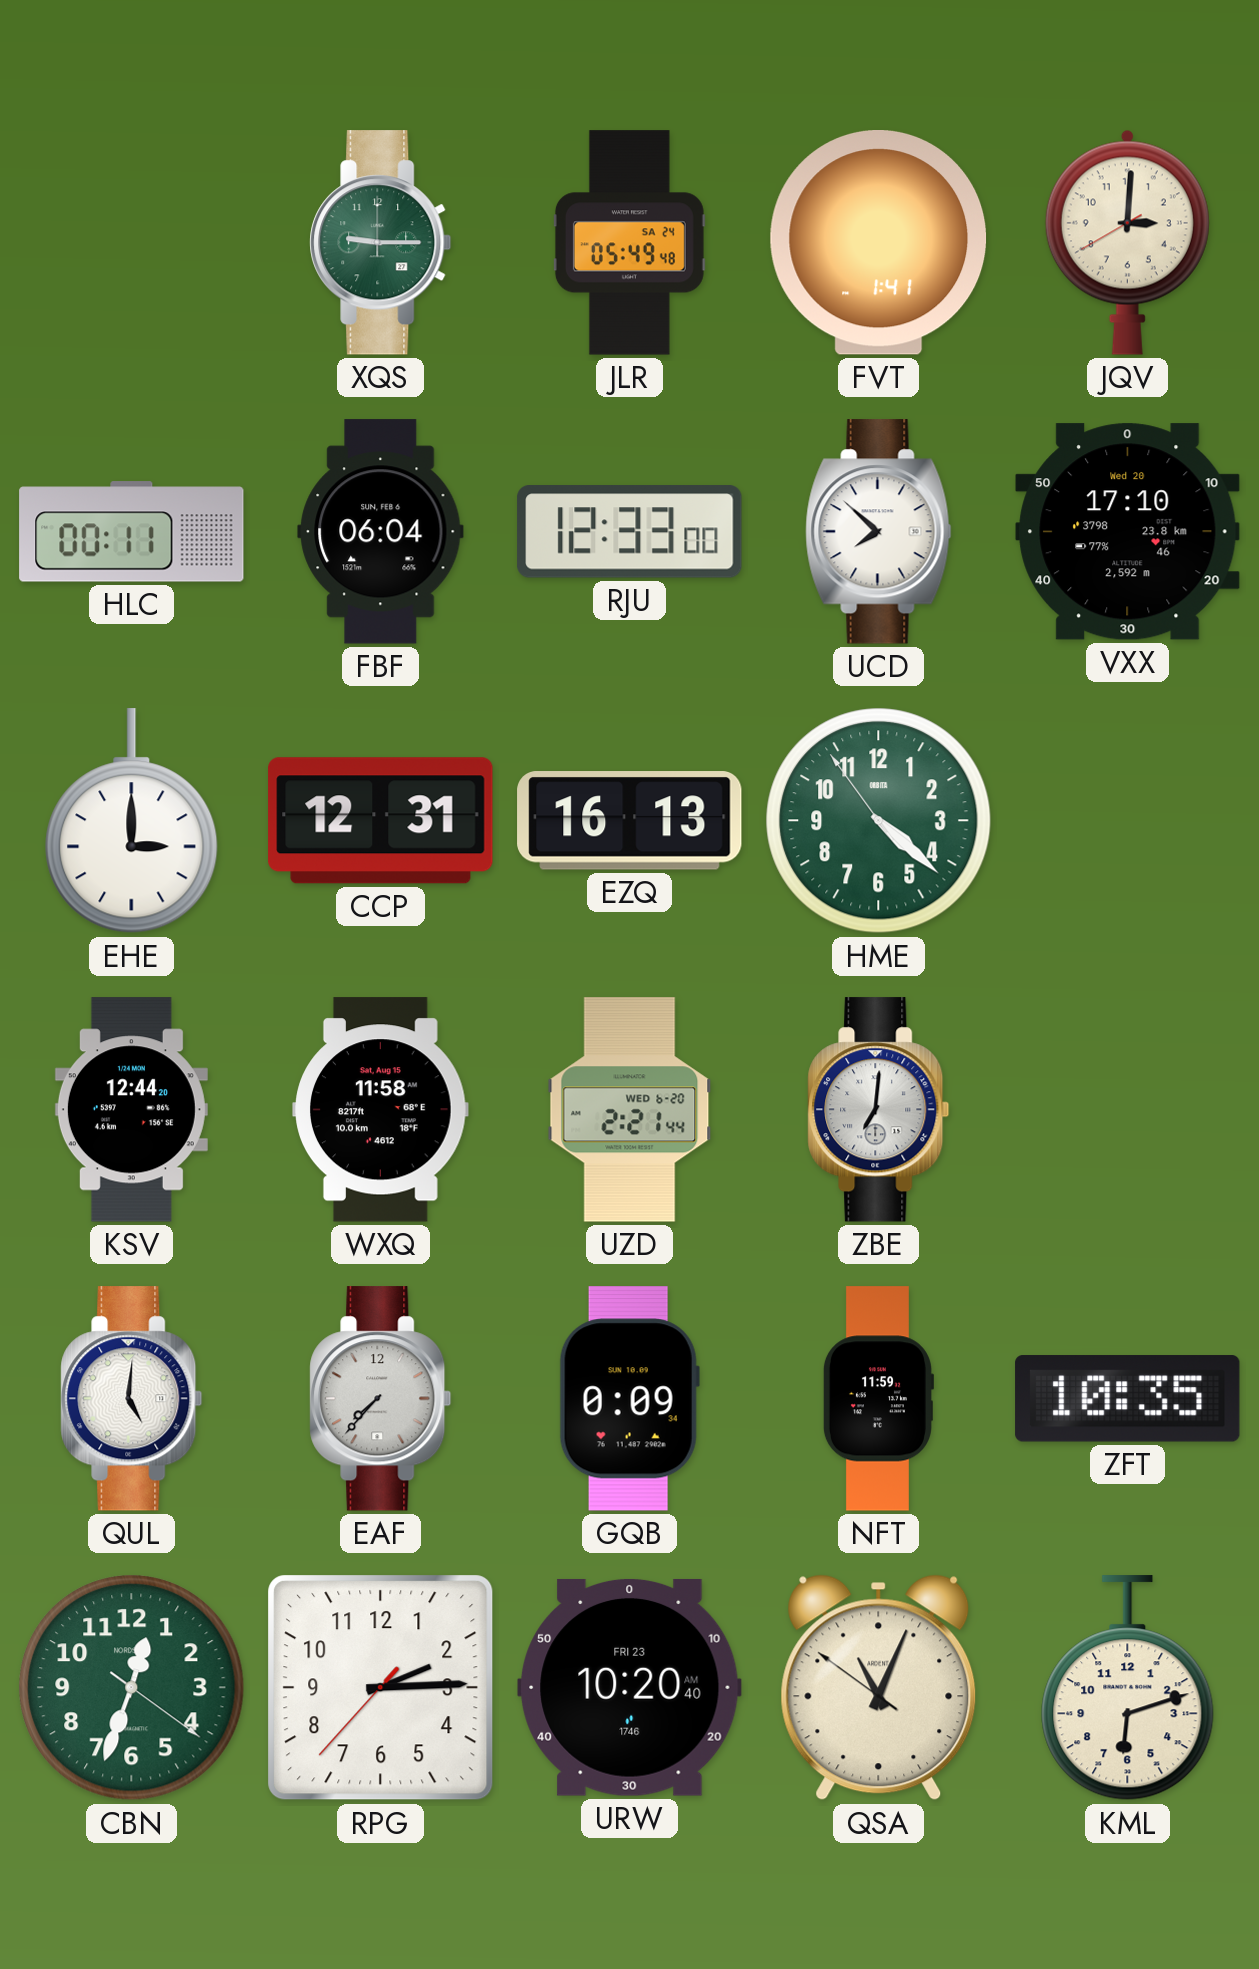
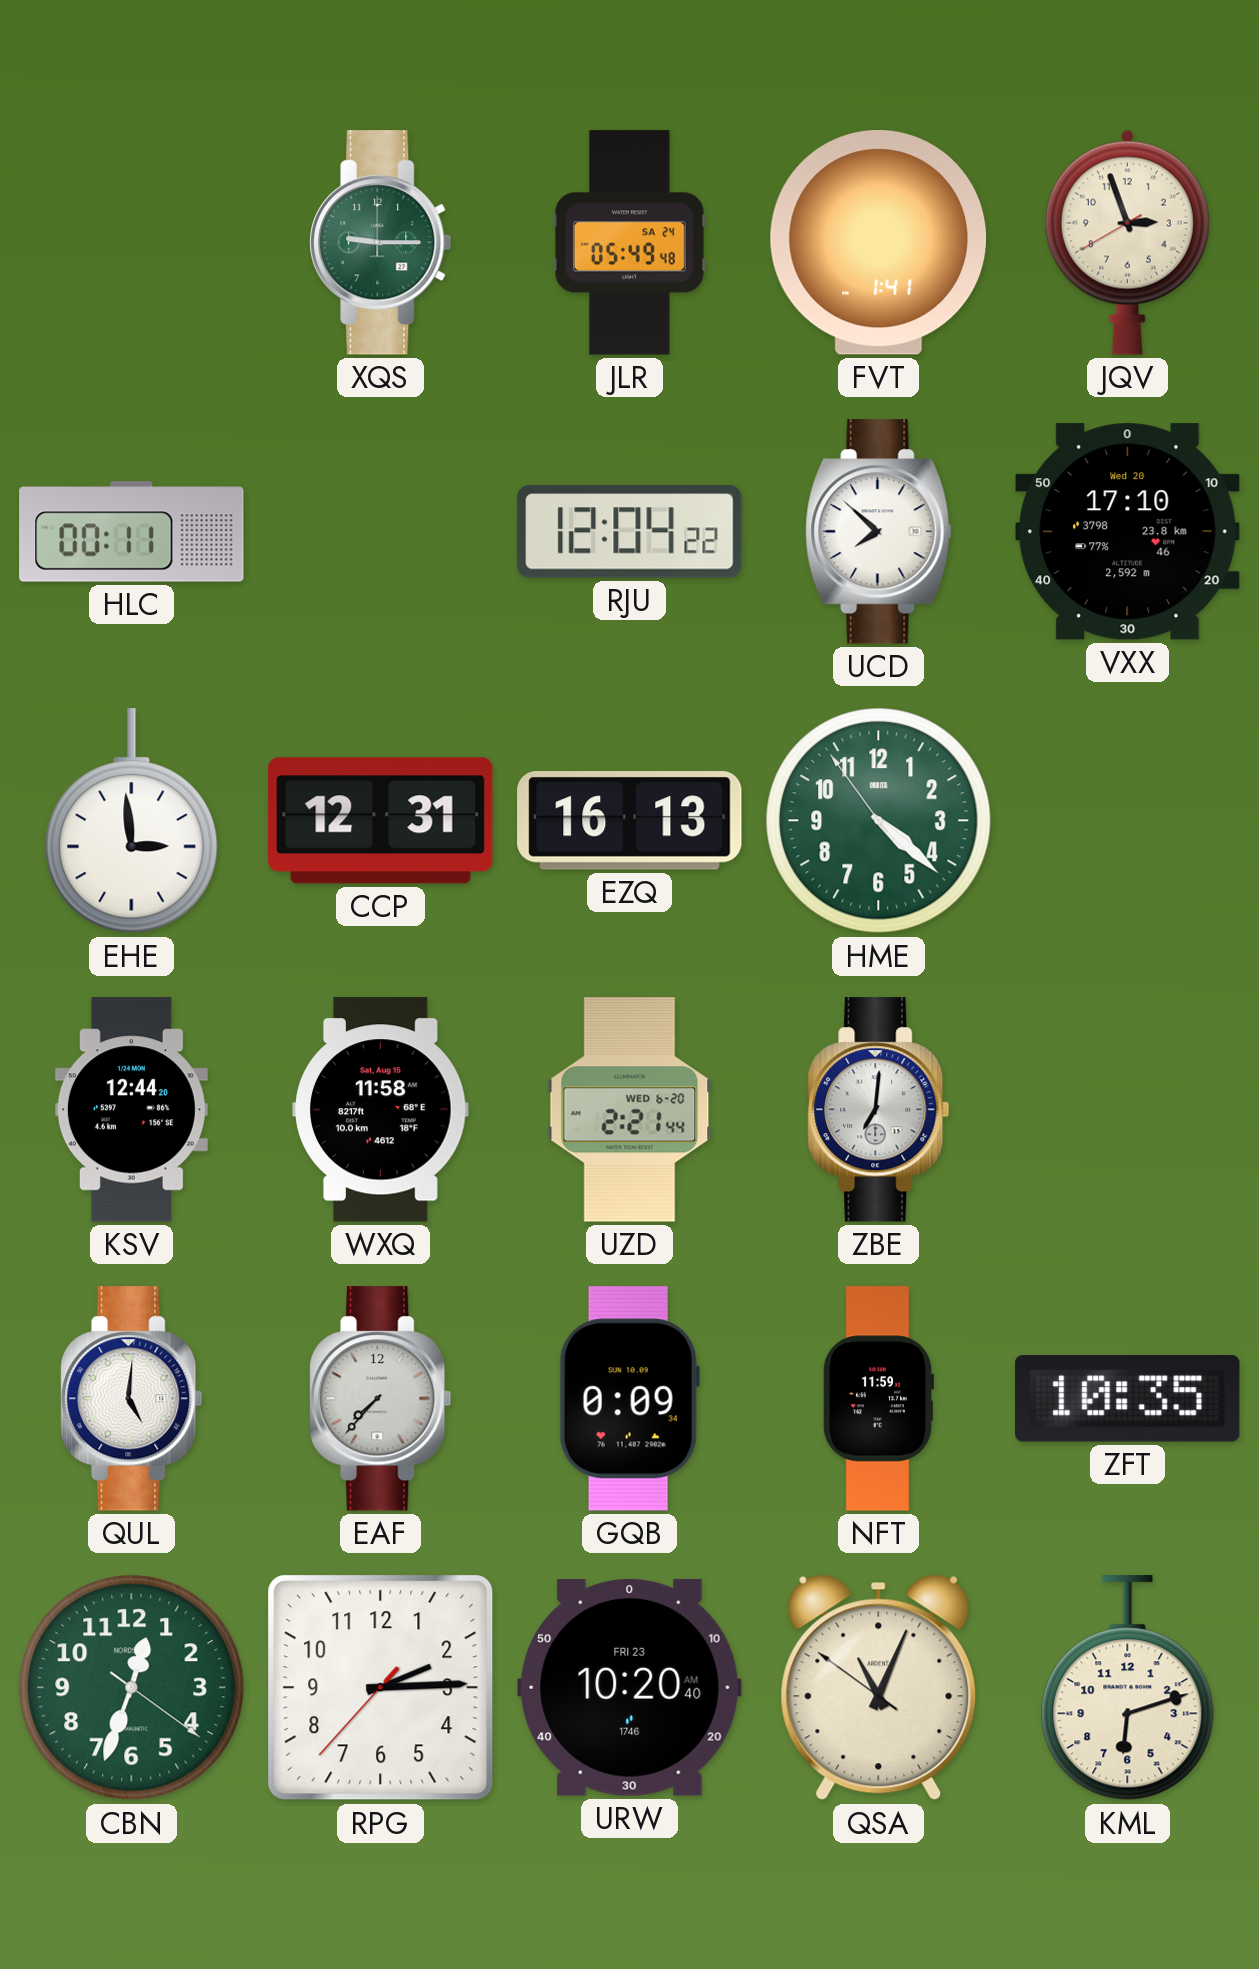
JQV: 3:00 -> 2:56 (1127, 242)
FBF: 06:04 -> none (381, 532)
RJU: 12:33 -> 12:04 (630, 532)
EHE: 3:00 -> 2:59 (132, 821)
